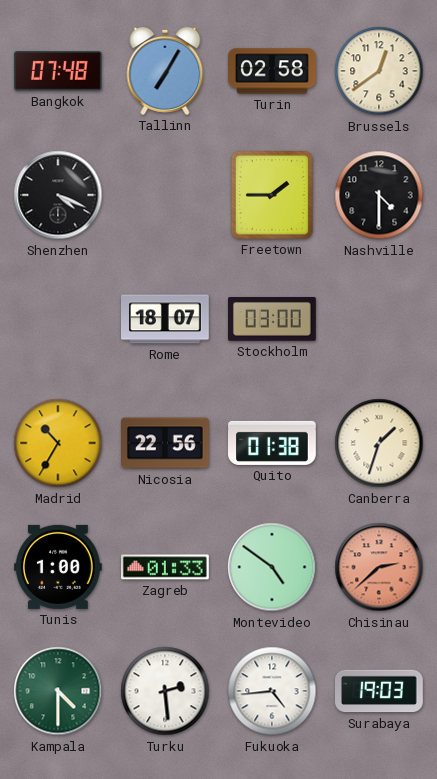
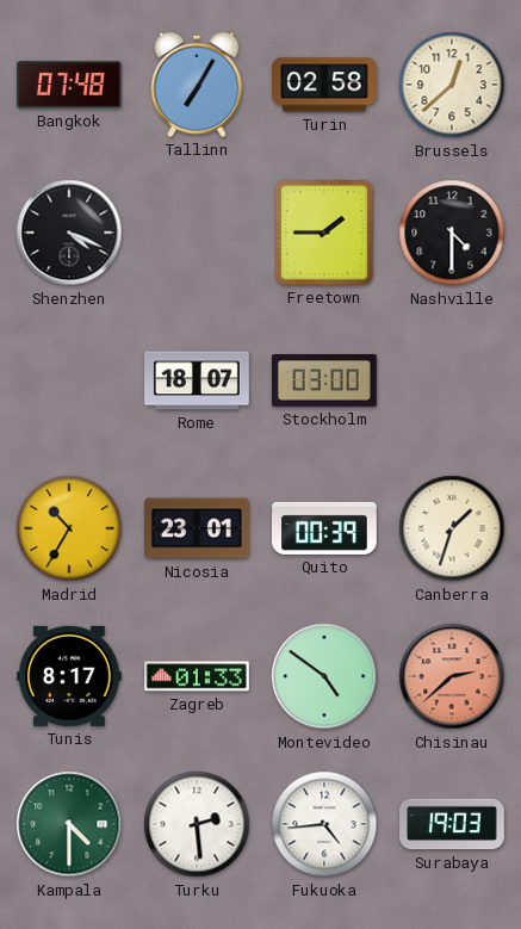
Brussels: 12:39 -> 12:38 (452, 85)
Nicosia: 22:56 -> 23:01 (198, 528)
Quito: 01:38 -> 00:39 (325, 528)
Tunis: 1:00 -> 8:17 (69, 676)
